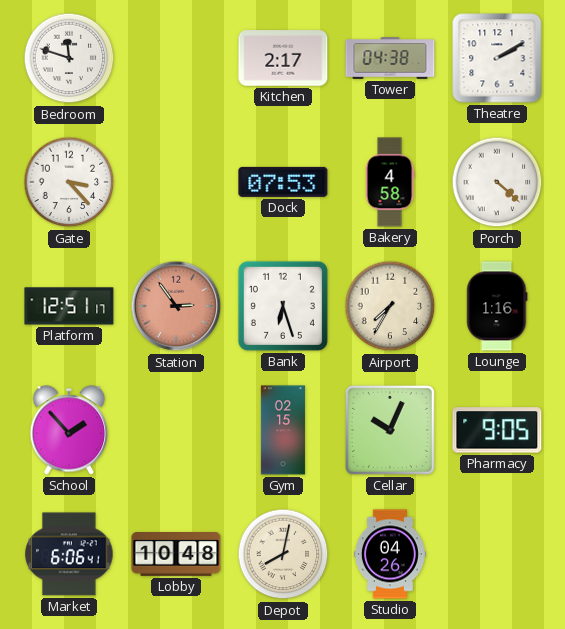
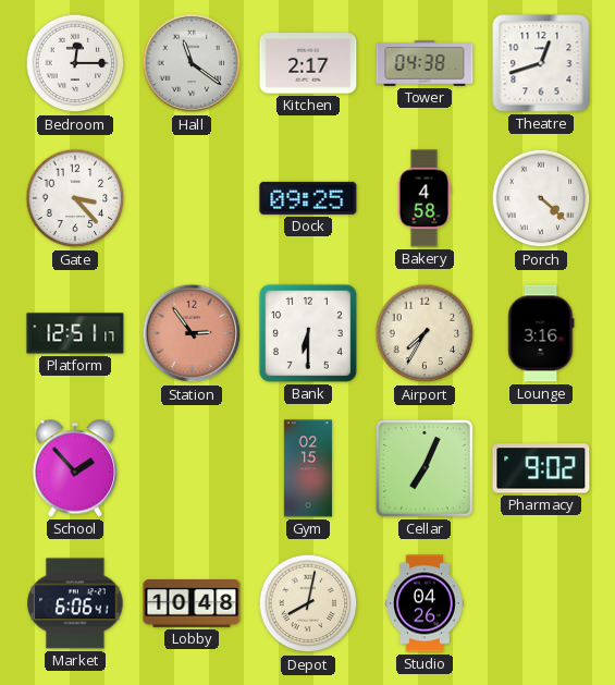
Bedroom: 11:48 -> 12:15 (75, 63)
Hall: none -> 11:21 (192, 63)
Theatre: 2:10 -> 12:42 (541, 63)
Dock: 07:53 -> 09:25 (308, 198)
Bank: 6:27 -> 6:30 (308, 333)
Lounge: 1:16 -> 3:16 (541, 333)
Cellar: 10:04 -> 7:04 (425, 468)
Pharmacy: 9:05 -> 9:02 (541, 468)
